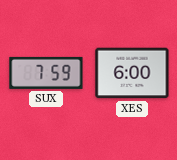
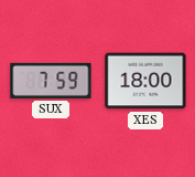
XES: 6:00 -> 18:00 (145, 81)
